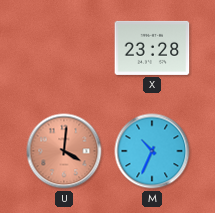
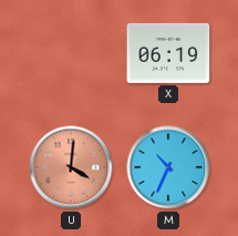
X: 23:28 -> 06:19 (168, 53)
